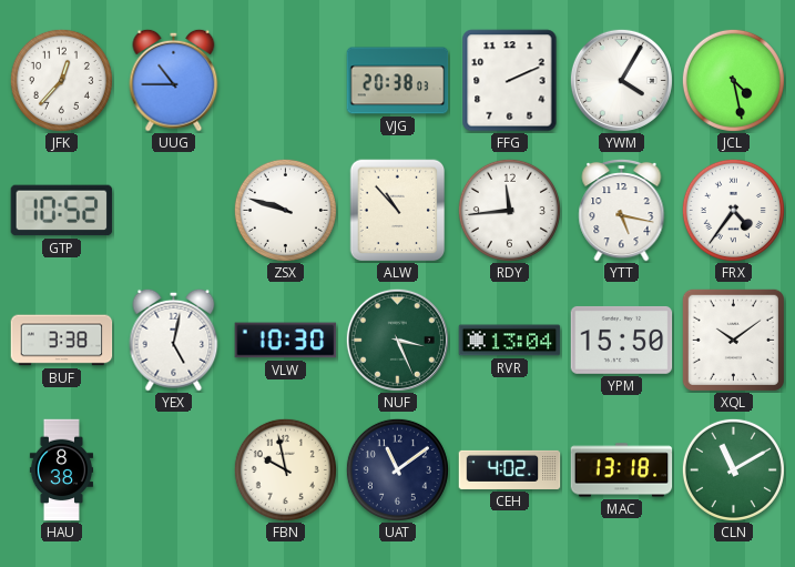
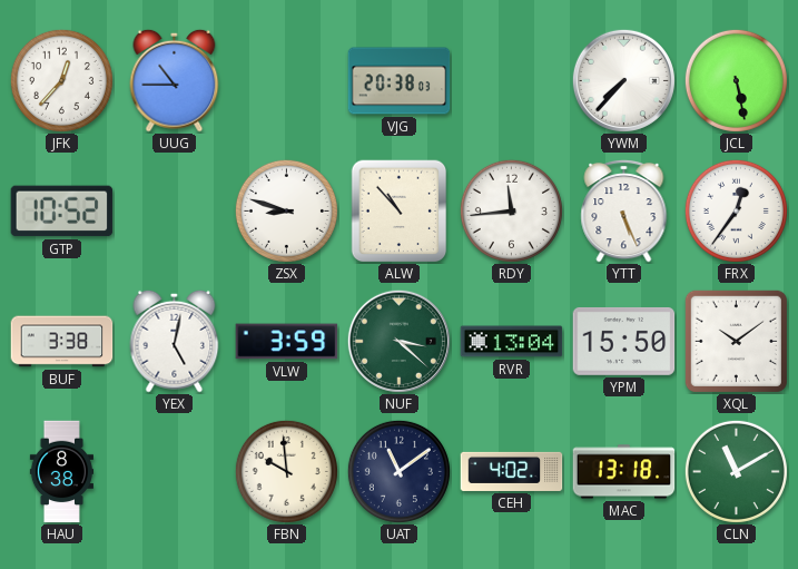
FFG: 2:11 -> none (510, 81)
YWM: 4:05 -> 7:37 (623, 80)
JCL: 4:28 -> 5:28 (736, 80)
ZSX: 9:48 -> 8:48 (286, 210)
YTT: 5:17 -> 5:26 (624, 210)
FRX: 4:36 -> 12:36 (736, 210)
VLW: 10:30 -> 3:59 (287, 342)
NUF: 3:26 -> 3:22 (398, 341)
FBN: 9:58 -> 9:59 (286, 471)
